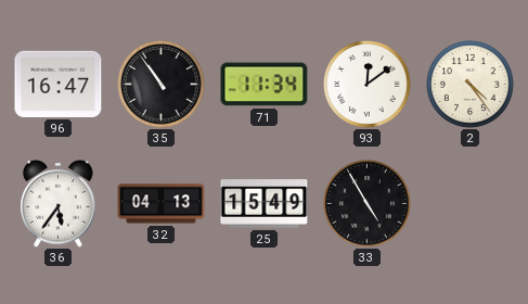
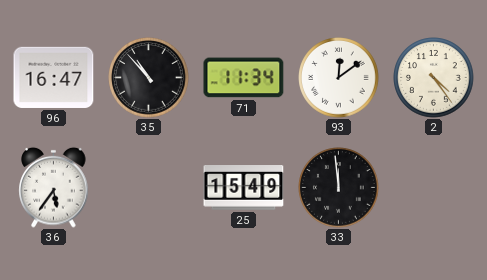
35: 10:54 -> 10:53 (149, 78)
32: 04:13 -> none (162, 204)
33: 4:55 -> 11:59 (339, 188)
